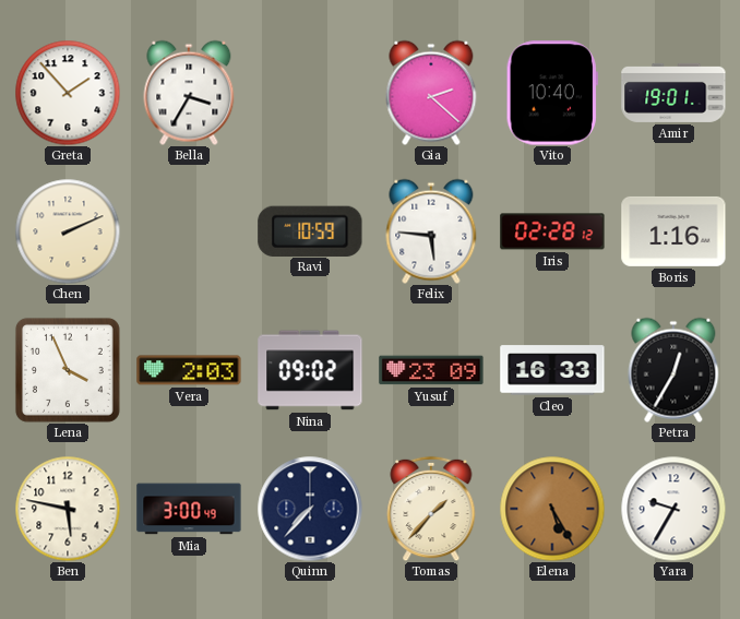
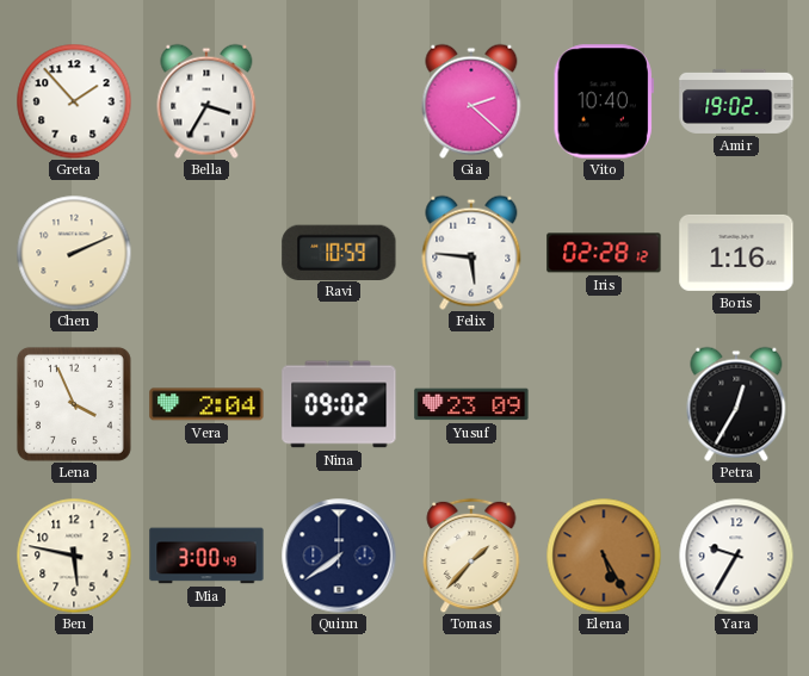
Amir: 19:01 -> 19:02 (736, 101)
Vera: 2:03 -> 2:04 (206, 404)
Cleo: 16:33 -> none (552, 370)
Quinn: 7:37 -> 7:39 (339, 556)
